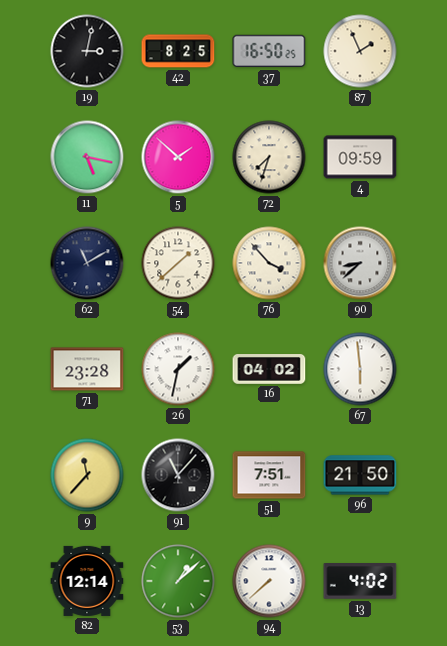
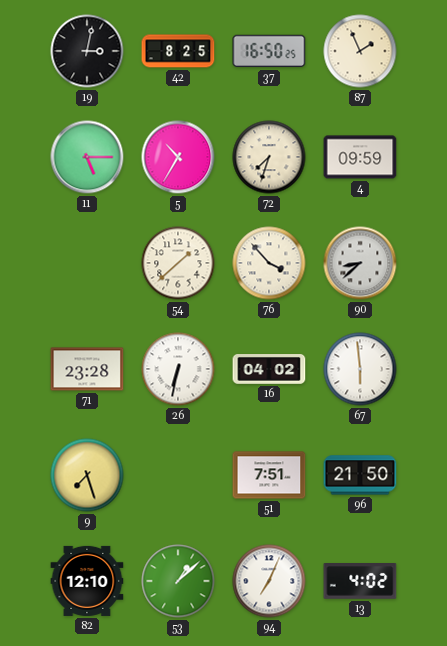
11: 5:17 -> 5:15 (87, 157)
5: 1:52 -> 10:35 (178, 157)
62: 11:10 -> none (87, 263)
26: 1:32 -> 6:32 (178, 369)
9: 11:37 -> 7:27 (87, 475)
91: 11:07 -> none (178, 475)
82: 12:14 -> 12:10 (87, 581)
94: 7:38 -> 7:04 (269, 581)
